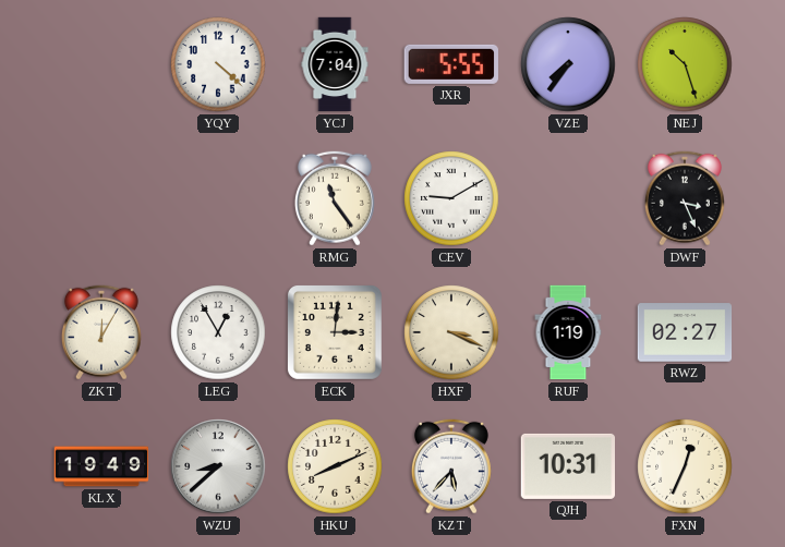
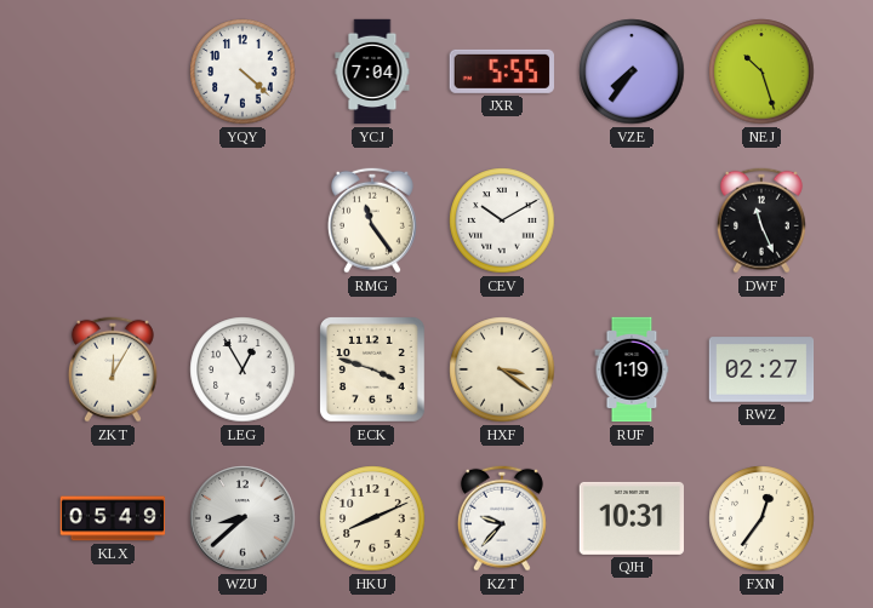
CEV: 9:10 -> 10:10 (502, 220)
DWF: 3:26 -> 11:26 (761, 220)
ECK: 3:01 -> 3:48 (372, 369)
HXF: 3:19 -> 3:21 (502, 369)
KLX: 19:49 -> 05:49 (113, 518)
KZT: 5:37 -> 9:37 (502, 518)
FXN: 12:34 -> 12:36 (761, 518)
